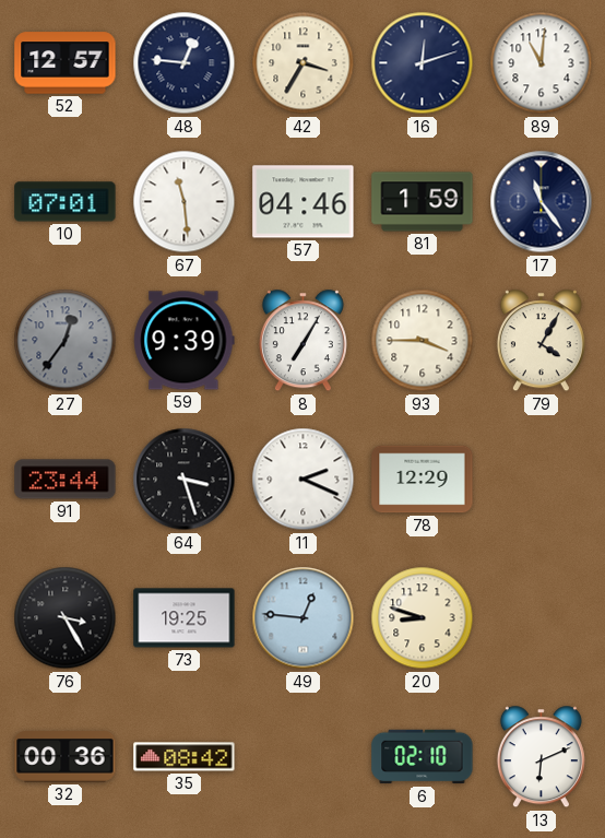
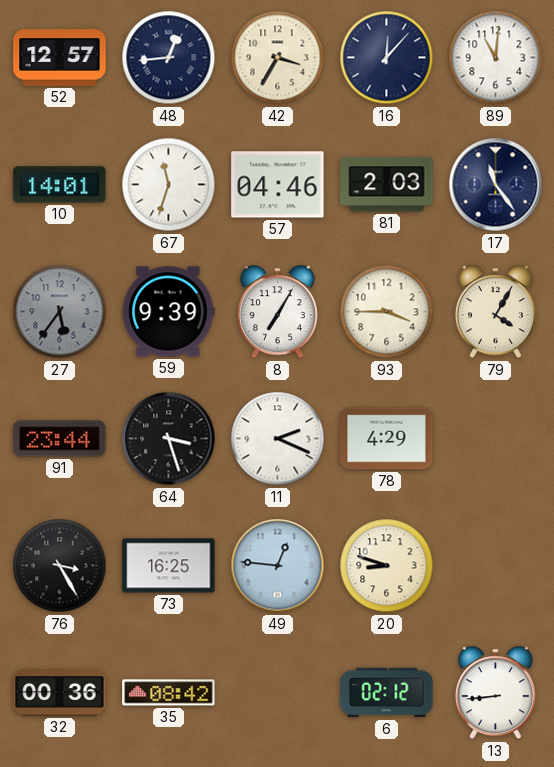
48: 12:46 -> 12:44 (169, 58)
16: 12:12 -> 12:07 (387, 58)
10: 07:01 -> 14:01 (60, 185)
67: 11:29 -> 11:33 (169, 185)
81: 1:59 -> 2:03 (387, 185)
27: 12:36 -> 5:36 (60, 312)
78: 12:29 -> 4:29 (387, 439)
73: 19:25 -> 16:25 (169, 566)
6: 02:10 -> 02:12 (387, 693)
13: 6:11 -> 8:44 (495, 693)
